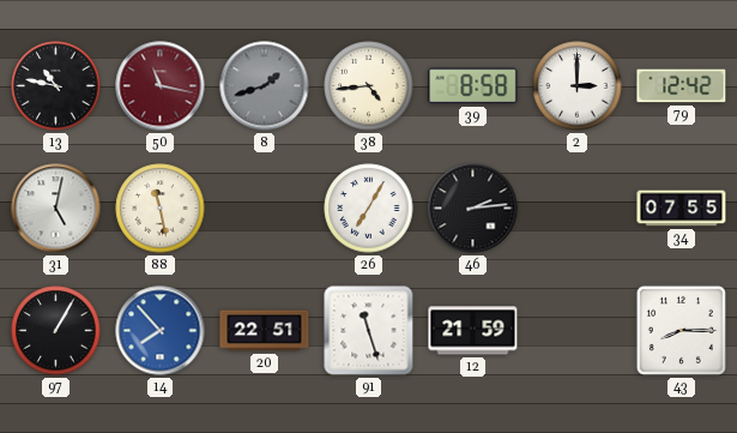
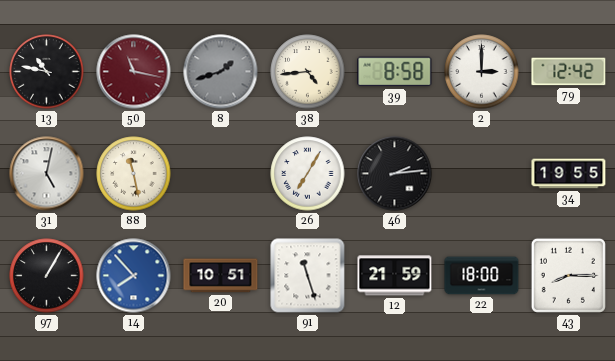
34: 07:55 -> 19:55 (569, 174)
20: 22:51 -> 10:51 (221, 276)
22: none -> 18:00 (482, 276)
